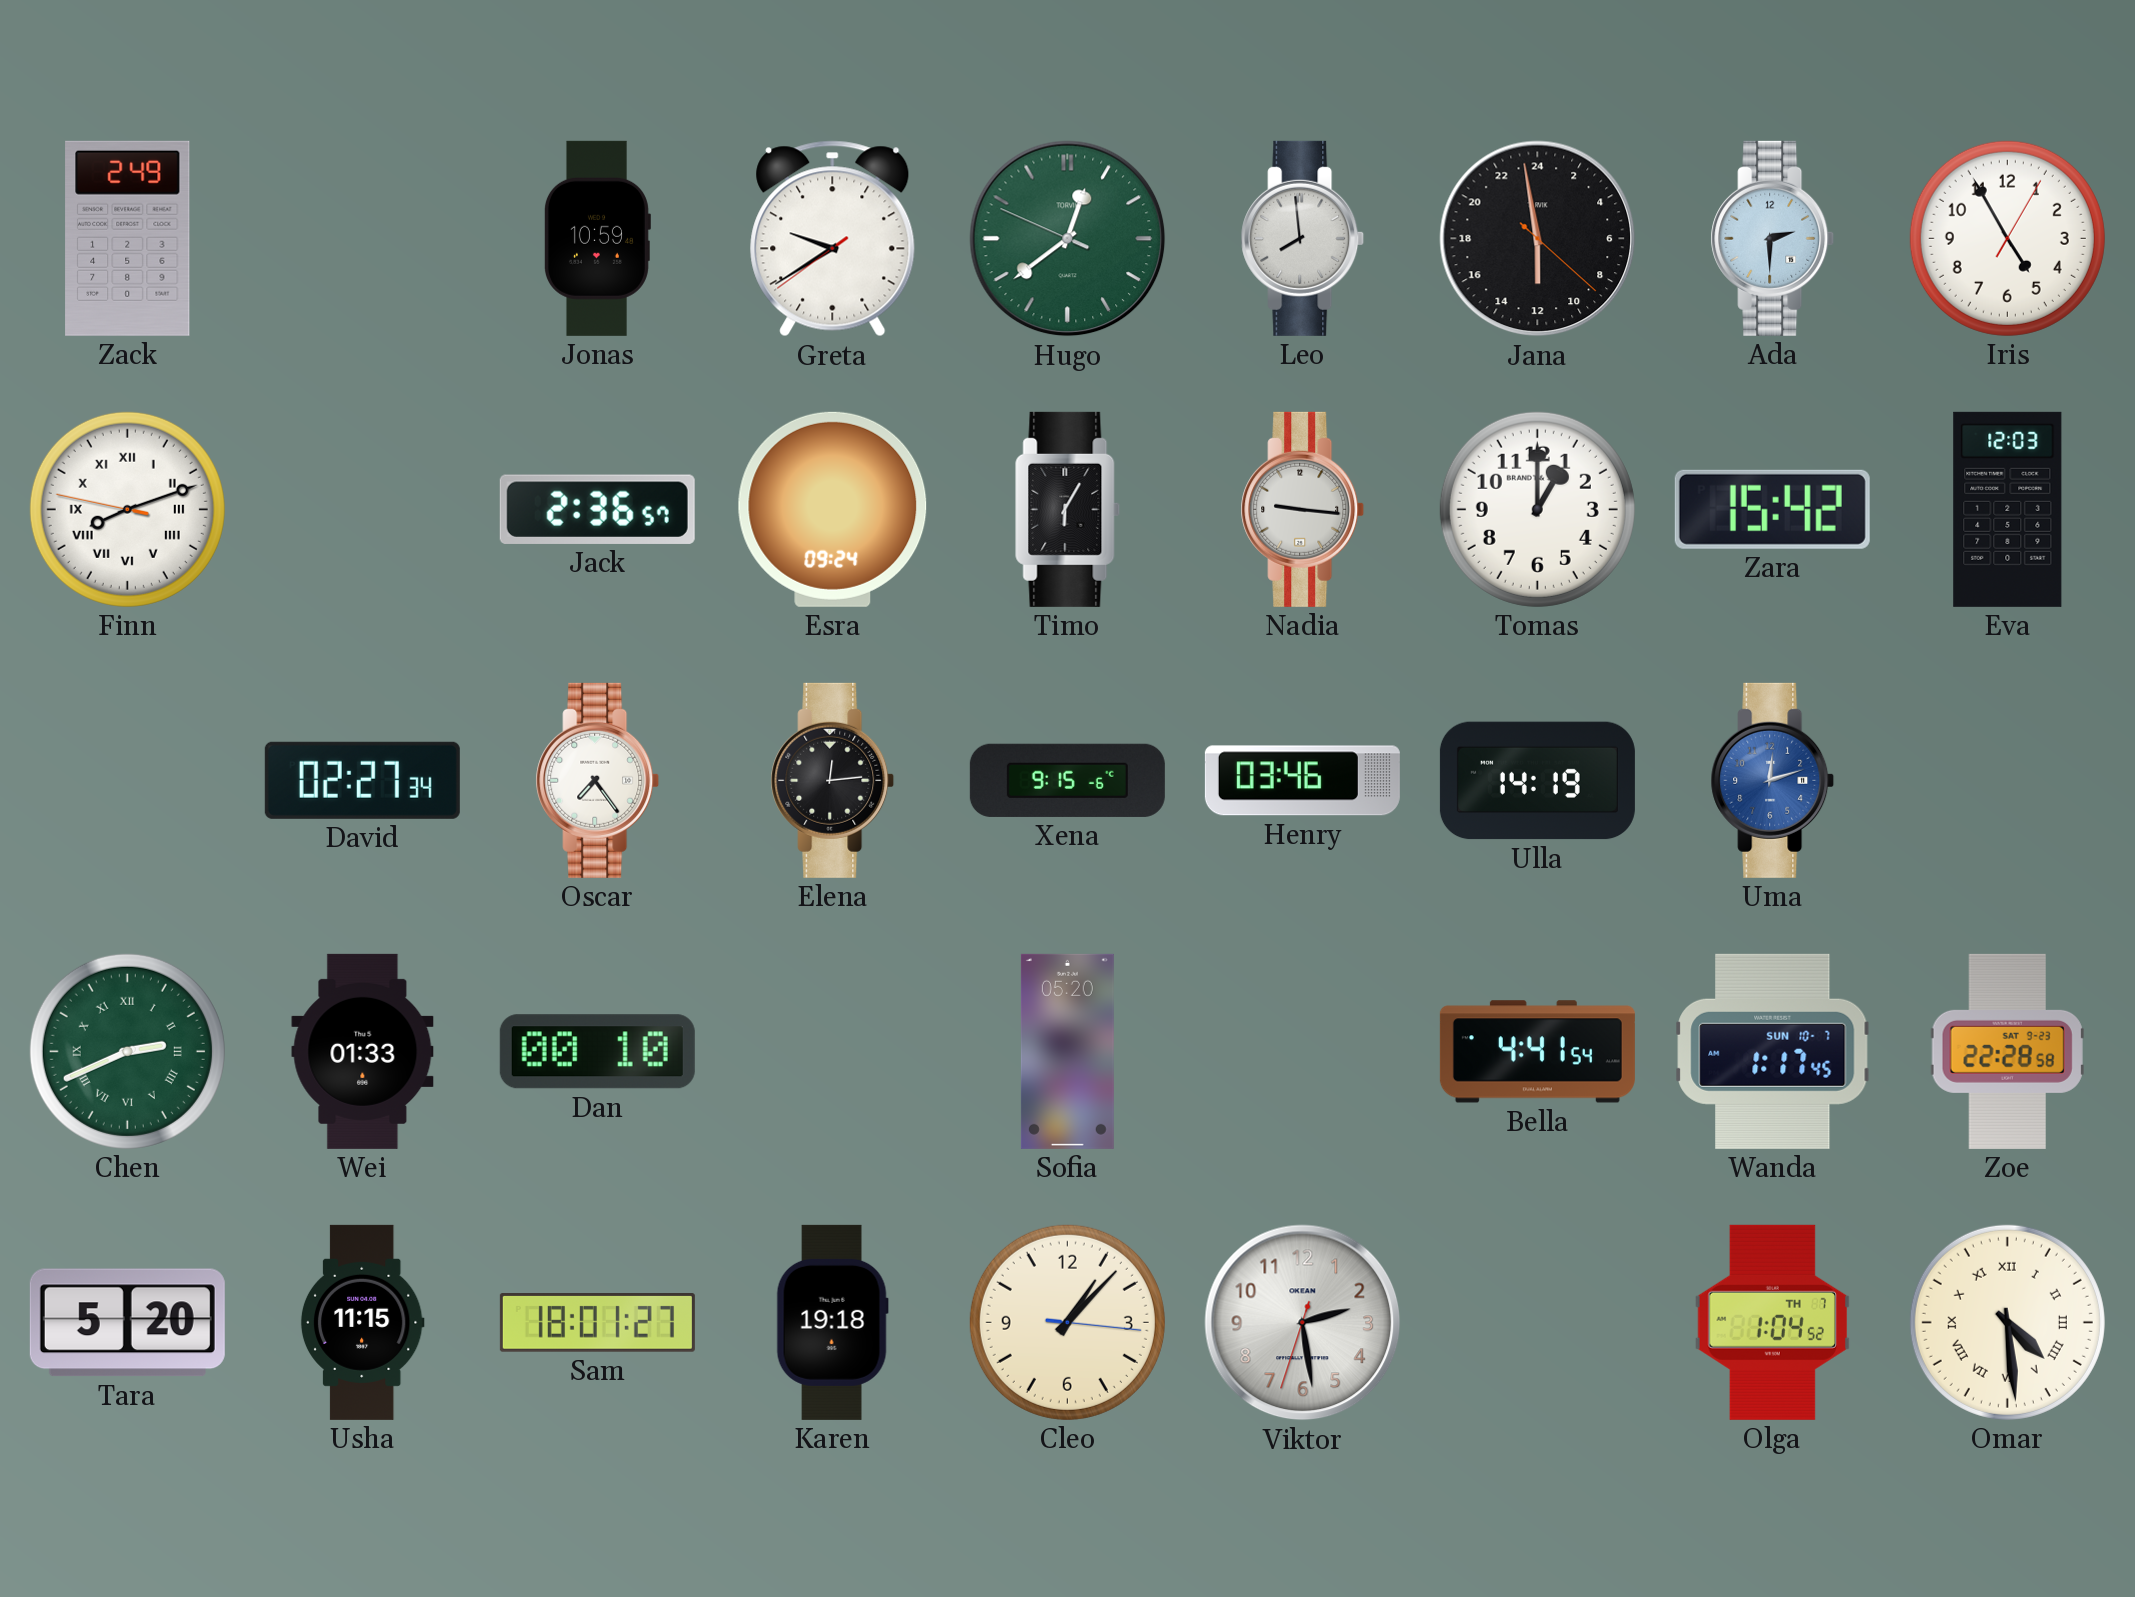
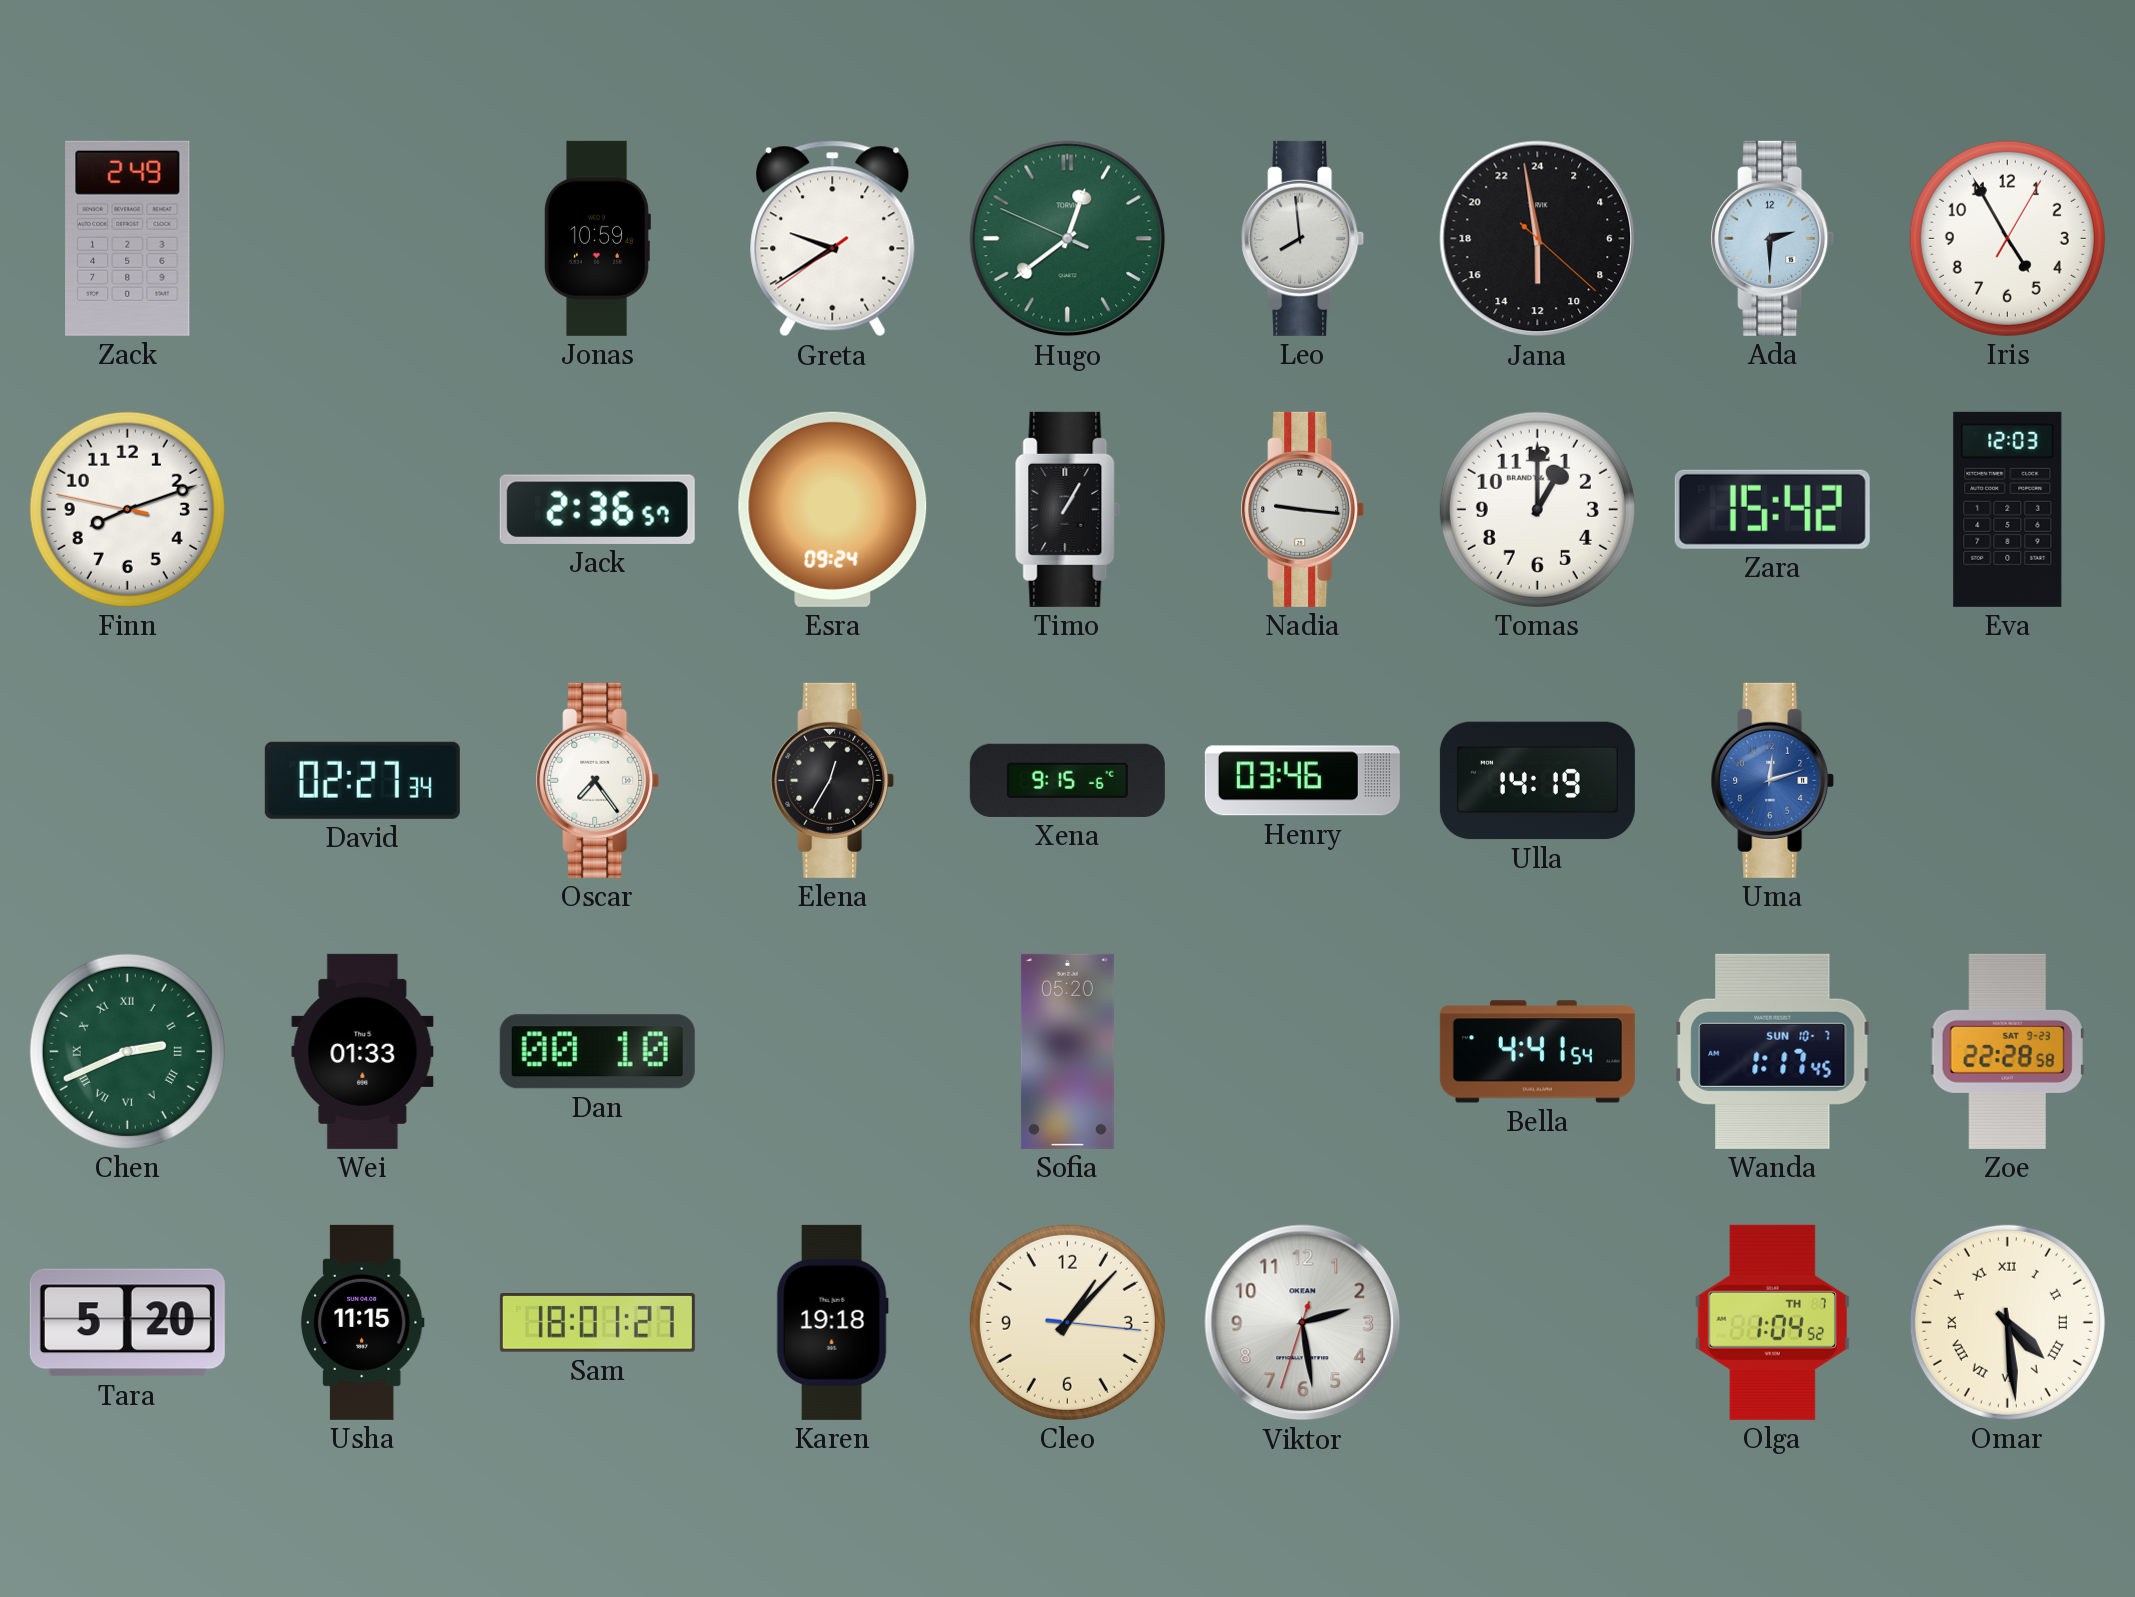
Finn numerals: Roman -> Arabic (127, 509)
Timo: 6:05 -> 1:05 (1067, 509)
Elena: 12:14 -> 12:35 (833, 780)
